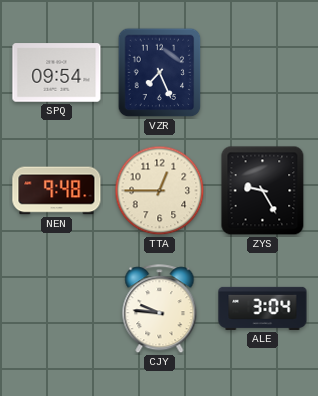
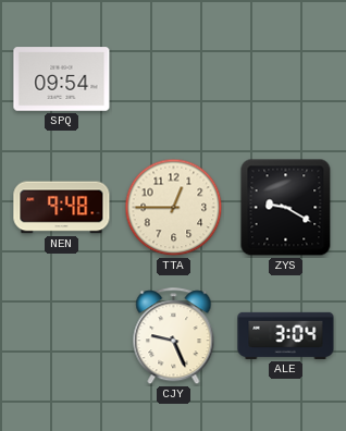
VZR: 7:26 -> none (160, 73)
ZYS: 9:25 -> 9:20 (286, 208)
CJY: 9:46 -> 9:26 (174, 336)
